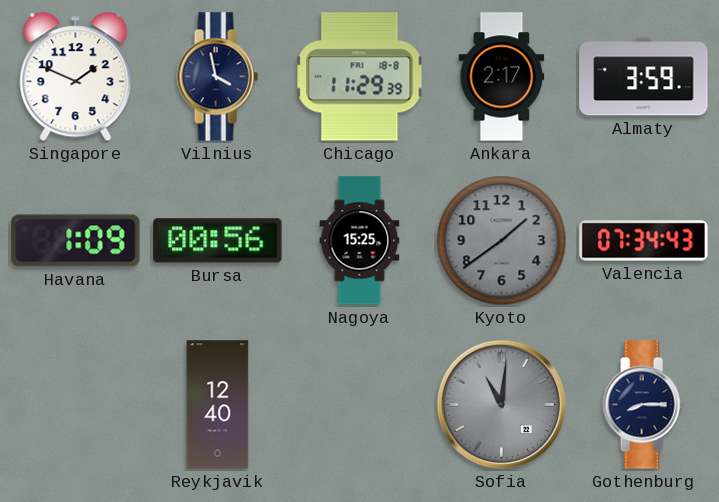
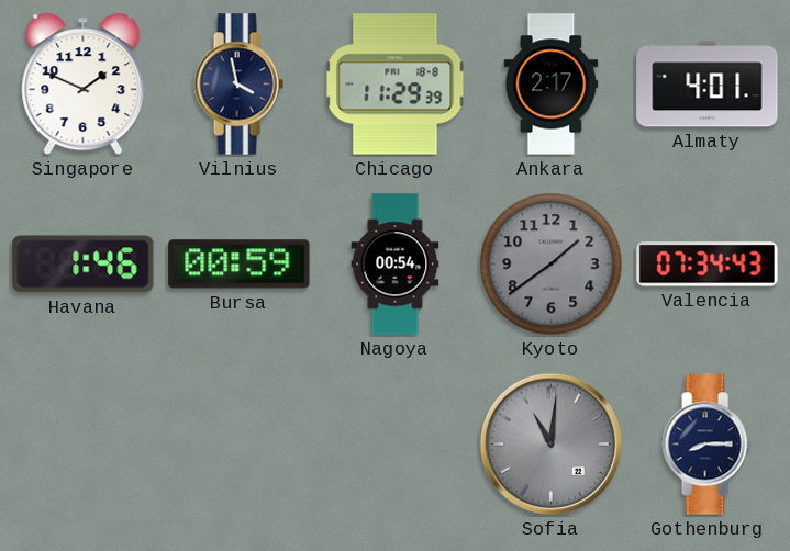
Almaty: 3:59 -> 4:01 (708, 85)
Havana: 1:09 -> 1:46 (84, 265)
Bursa: 00:56 -> 00:59 (240, 265)
Nagoya: 15:25 -> 00:54 (396, 265)
Reykjavik: 12:40 -> none (218, 405)
